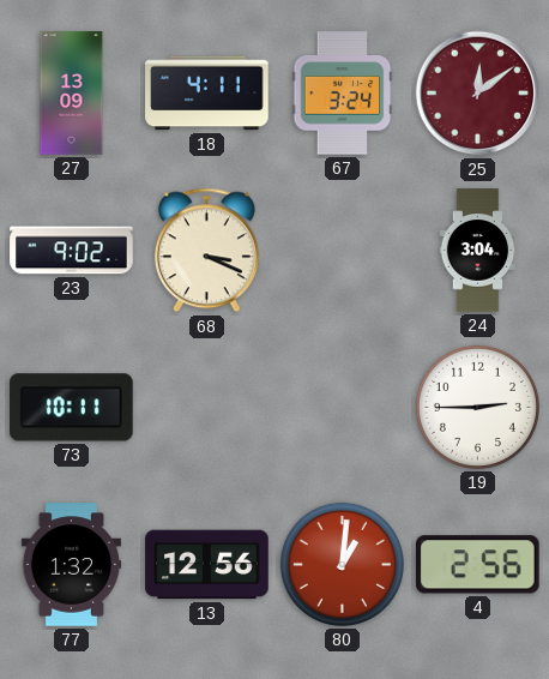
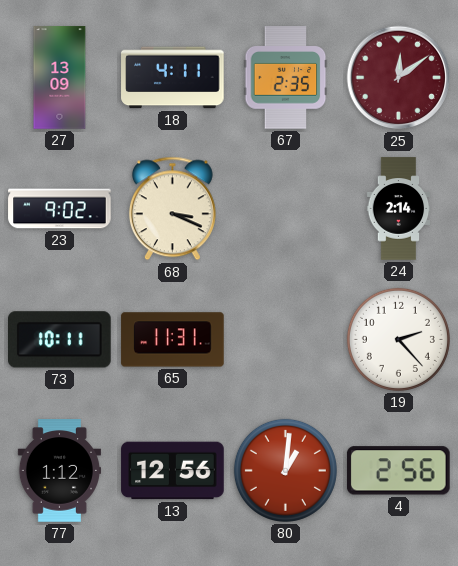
67: 3:24 -> 2:35 (286, 78)
24: 3:04 -> 2:14 (399, 209)
65: none -> 11:31 (173, 340)
19: 2:45 -> 2:23 (398, 339)
77: 1:32 -> 1:12 (59, 471)
